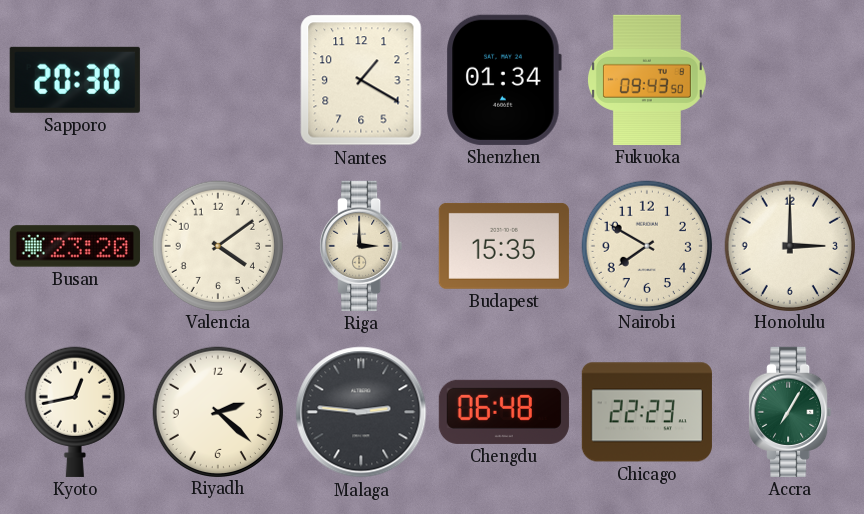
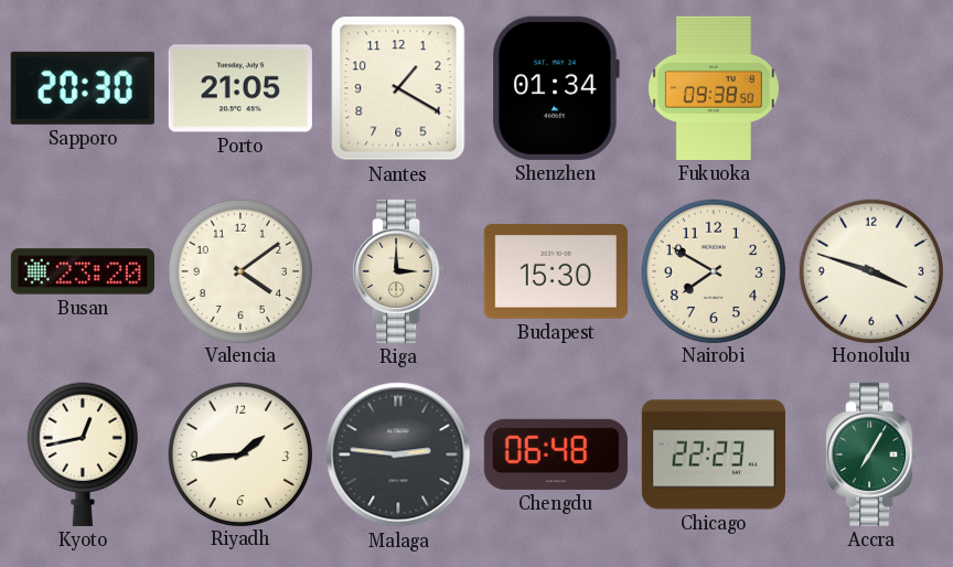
Porto: none -> 21:05 (240, 88)
Fukuoka: 09:43 -> 09:38 (714, 88)
Budapest: 15:35 -> 15:30 (556, 271)
Honolulu: 3:00 -> 3:48 (870, 270)
Riyadh: 2:22 -> 1:44 (239, 453)
